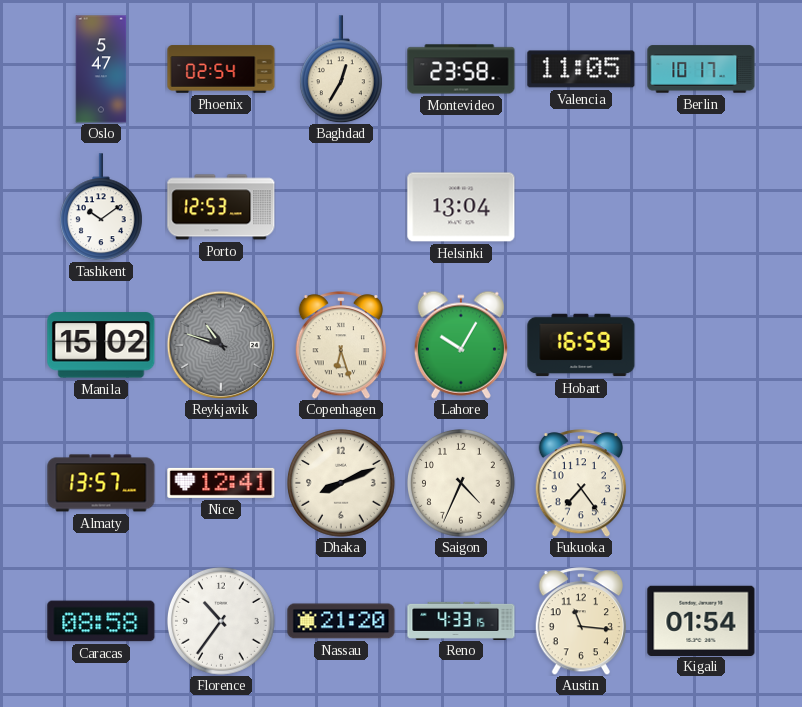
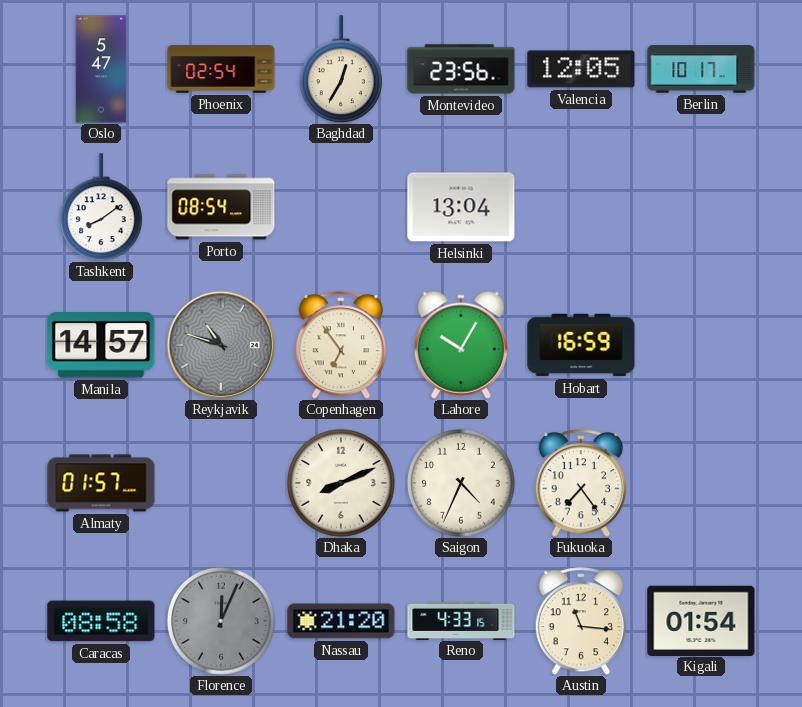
Montevideo: 23:58 -> 23:56 (461, 69)
Valencia: 11:05 -> 12:05 (581, 69)
Tashkent: 10:09 -> 8:09 (101, 207)
Porto: 12:53 -> 08:54 (221, 207)
Manila: 15:02 -> 14:57 (101, 345)
Copenhagen: 6:27 -> 6:54 (341, 345)
Almaty: 13:57 -> 01:57 (101, 483)
Nice: 12:41 -> none (221, 483)
Florence: 10:36 -> 12:04 (222, 622)
Florence dial: white -> grey (222, 622)
